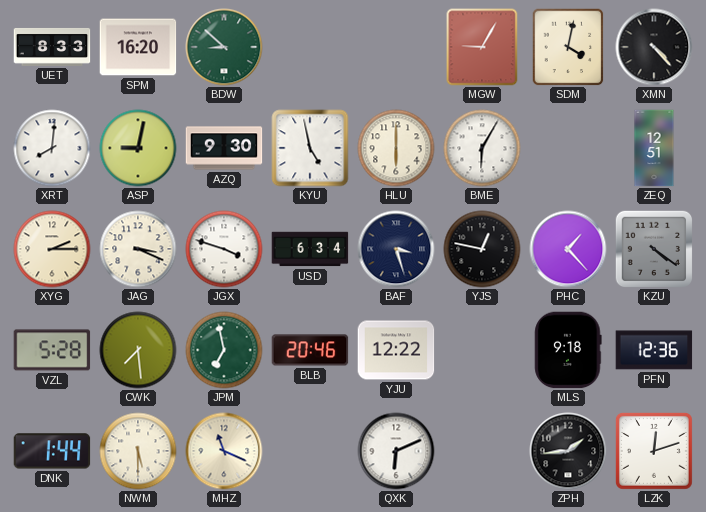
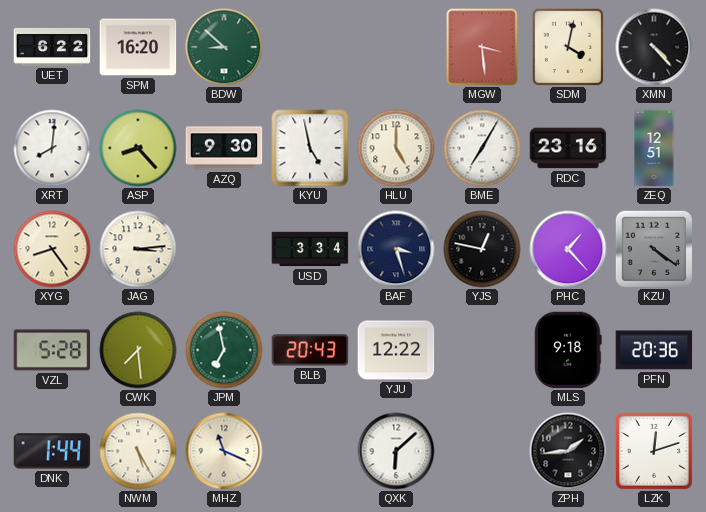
UET: 8:33 -> 6:22 (52, 47)
MGW: 9:05 -> 3:29 (482, 47)
ASP: 9:02 -> 8:23 (138, 148)
HLU: 6:00 -> 5:00 (396, 148)
BME: 6:05 -> 7:05 (482, 148)
RDC: none -> 23:16 (568, 148)
XYG: 2:15 -> 8:24 (52, 249)
JAG: 3:19 -> 3:14 (138, 249)
JGX: 3:48 -> none (224, 249)
USD: 6:34 -> 3:34 (310, 249)
BLB: 20:46 -> 20:43 (310, 350)
PFN: 12:36 -> 20:36 (654, 350)
NWM: 5:30 -> 5:25 (138, 451)
QXK: 6:11 -> 6:08 (396, 451)
